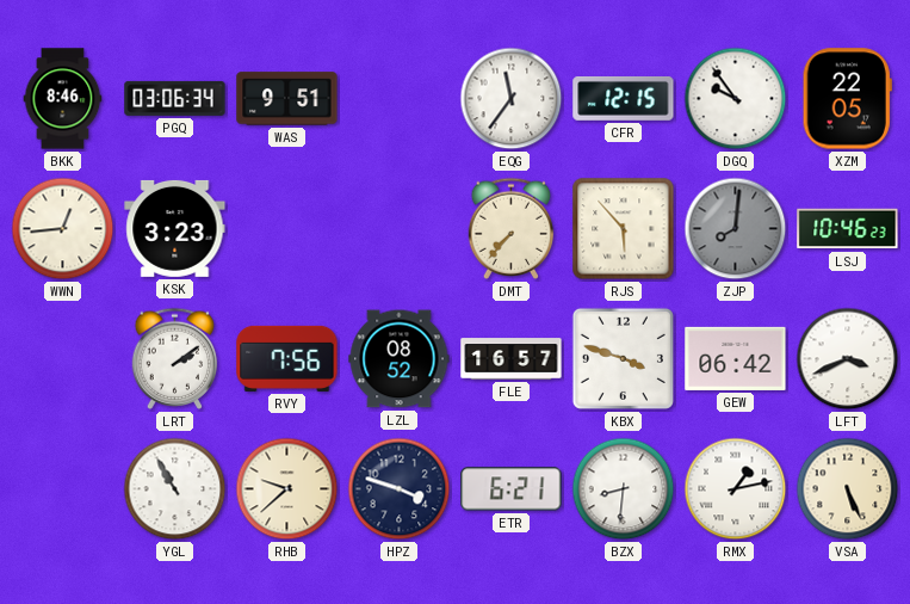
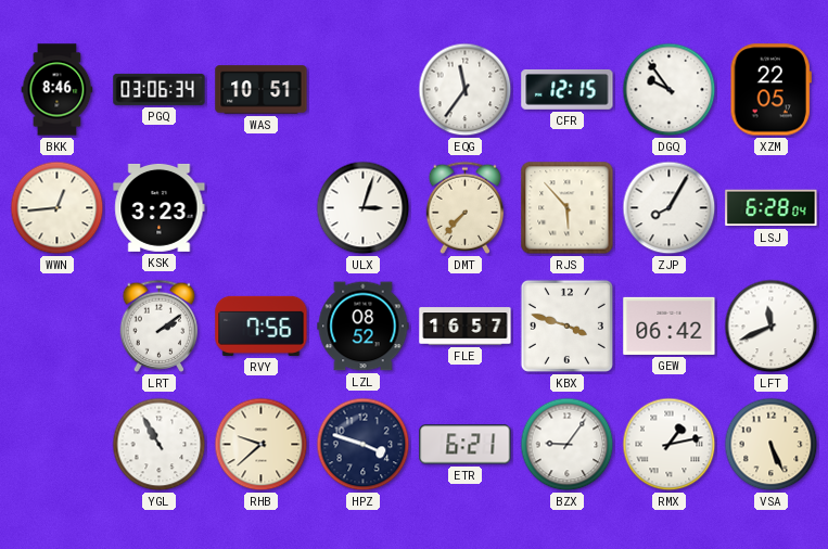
WAS: 9:51 -> 10:51 (262, 90)
ULX: none -> 3:03 (364, 208)
ZJP: 8:01 -> 8:05 (670, 208)
ZJP dial: grey -> white (670, 208)
LSJ: 10:46 -> 6:28 (772, 208)
LFT: 3:41 -> 11:41 (772, 327)
BZX: 8:31 -> 9:06 (568, 445)
